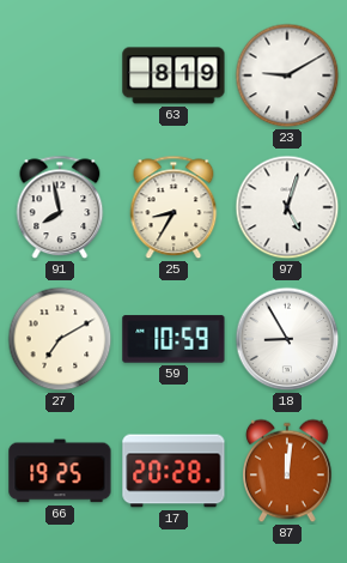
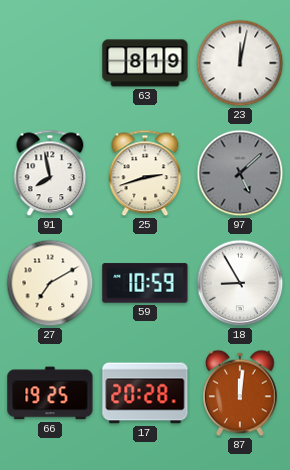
23: 9:10 -> 12:02 (240, 63)
25: 8:35 -> 2:42 (145, 173)
97: 5:03 -> 5:08 (240, 173)
97 dial: white -> grey (240, 173)
